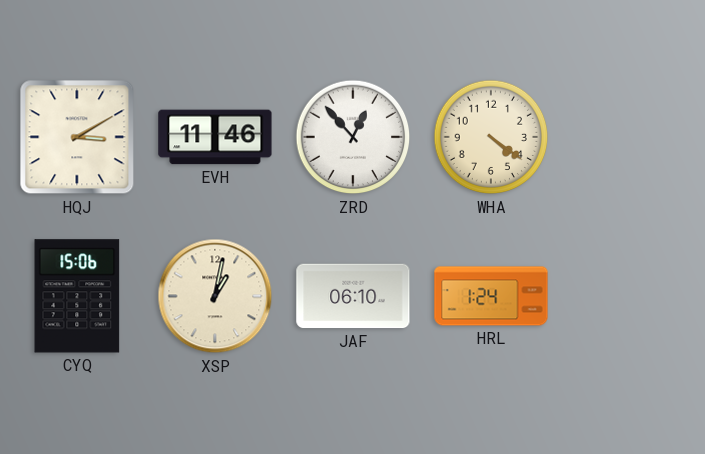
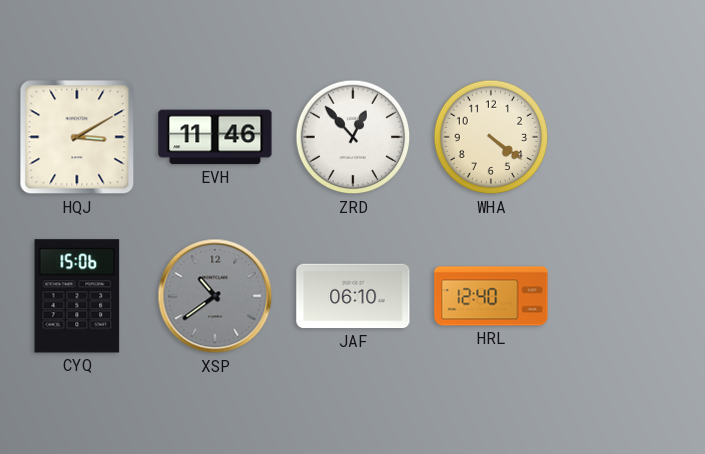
XSP: 1:02 -> 10:39 (215, 296)
XSP dial: cream -> grey (215, 296)
HRL: 1:24 -> 12:40 (491, 296)
